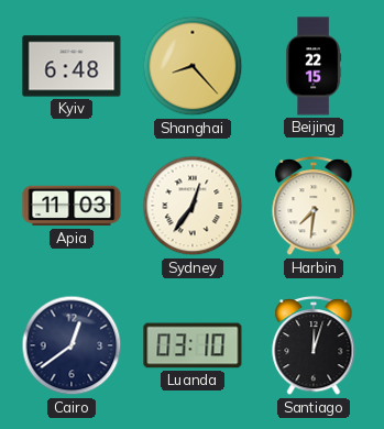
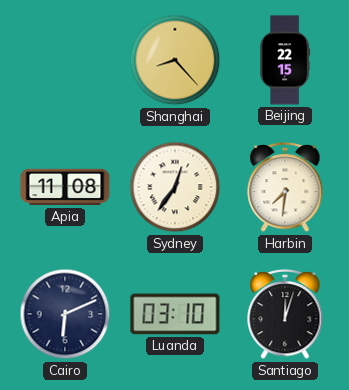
Kyiv: 6:48 -> none (72, 66)
Apia: 11:03 -> 11:08 (65, 187)
Cairo: 12:39 -> 6:11 (65, 314)
